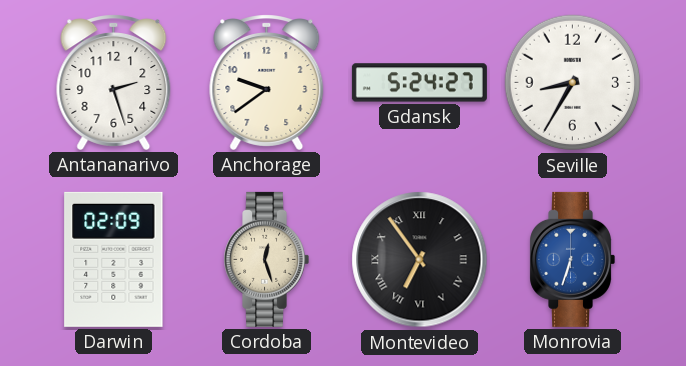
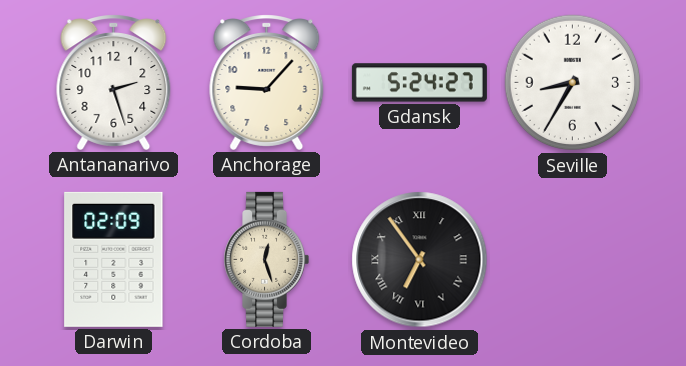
Anchorage: 9:39 -> 9:07 (267, 82)
Monrovia: 6:33 -> none (572, 259)
